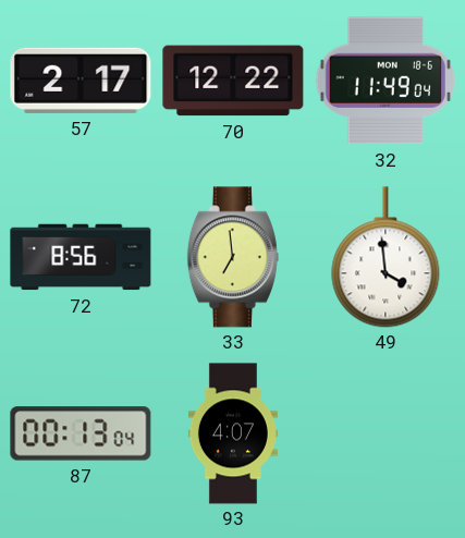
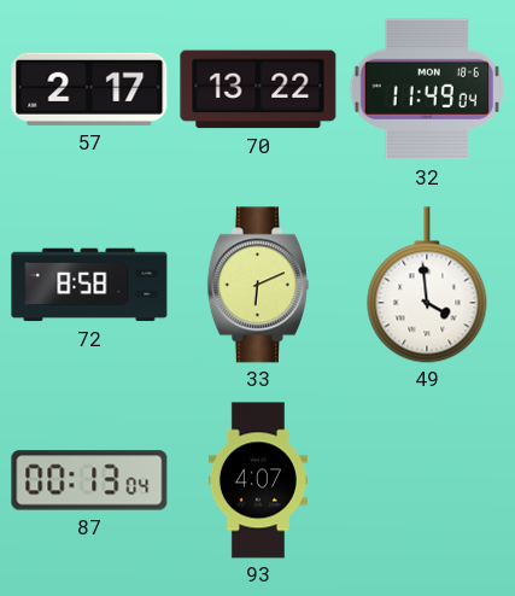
70: 12:22 -> 13:22 (258, 89)
72: 8:56 -> 8:58 (89, 285)
33: 6:59 -> 6:11 (258, 285)
